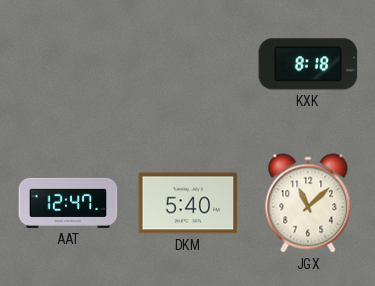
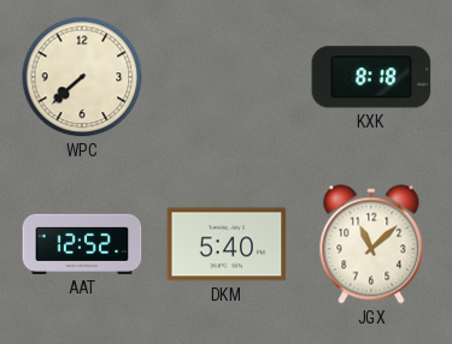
WPC: none -> 7:38 (82, 77)
AAT: 12:47 -> 12:52 (82, 244)
